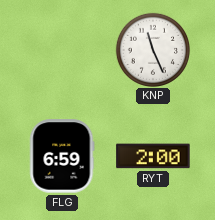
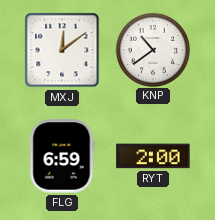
MXJ: none -> 12:09 (62, 50)
KNP: 11:26 -> 10:39 (152, 49)
